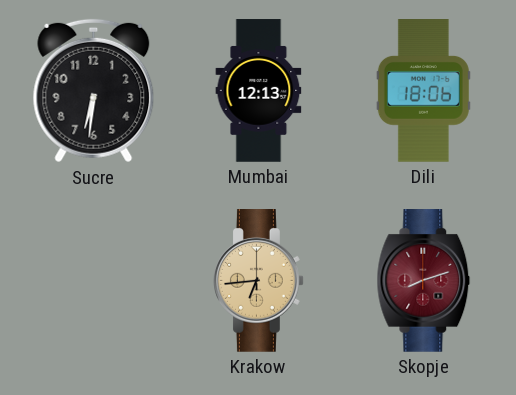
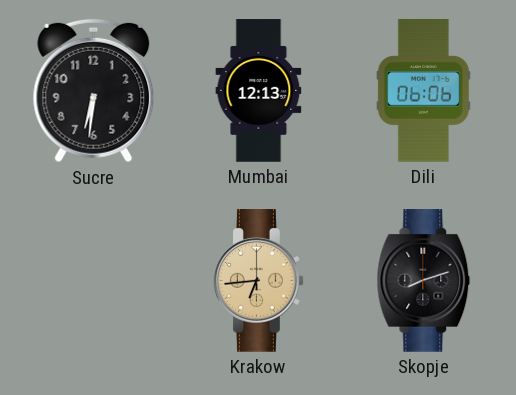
Dili: 18:06 -> 06:06 (423, 91)
Skopje dial: burgundy -> black (424, 281)
